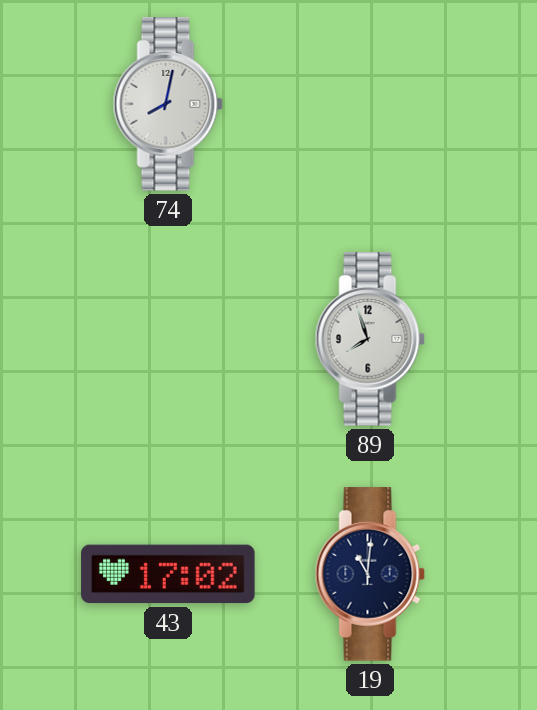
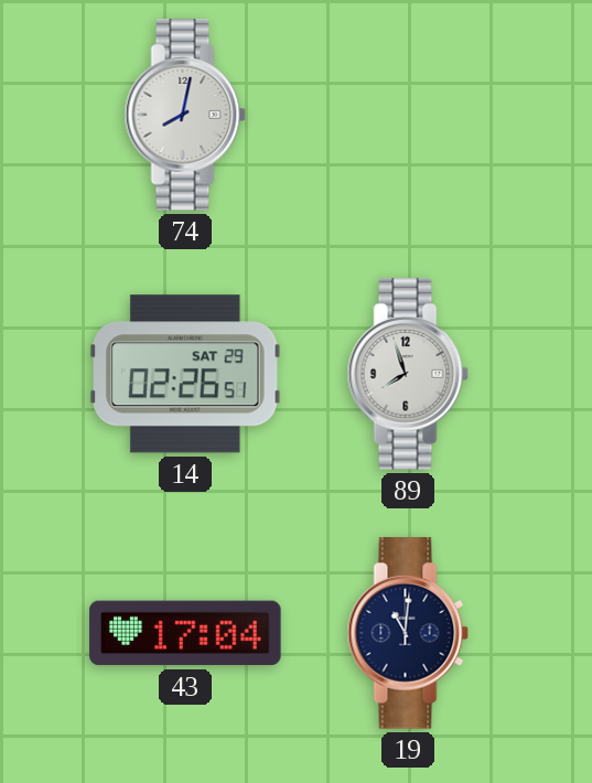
14: none -> 02:26 (186, 374)
43: 17:02 -> 17:04 (185, 633)
